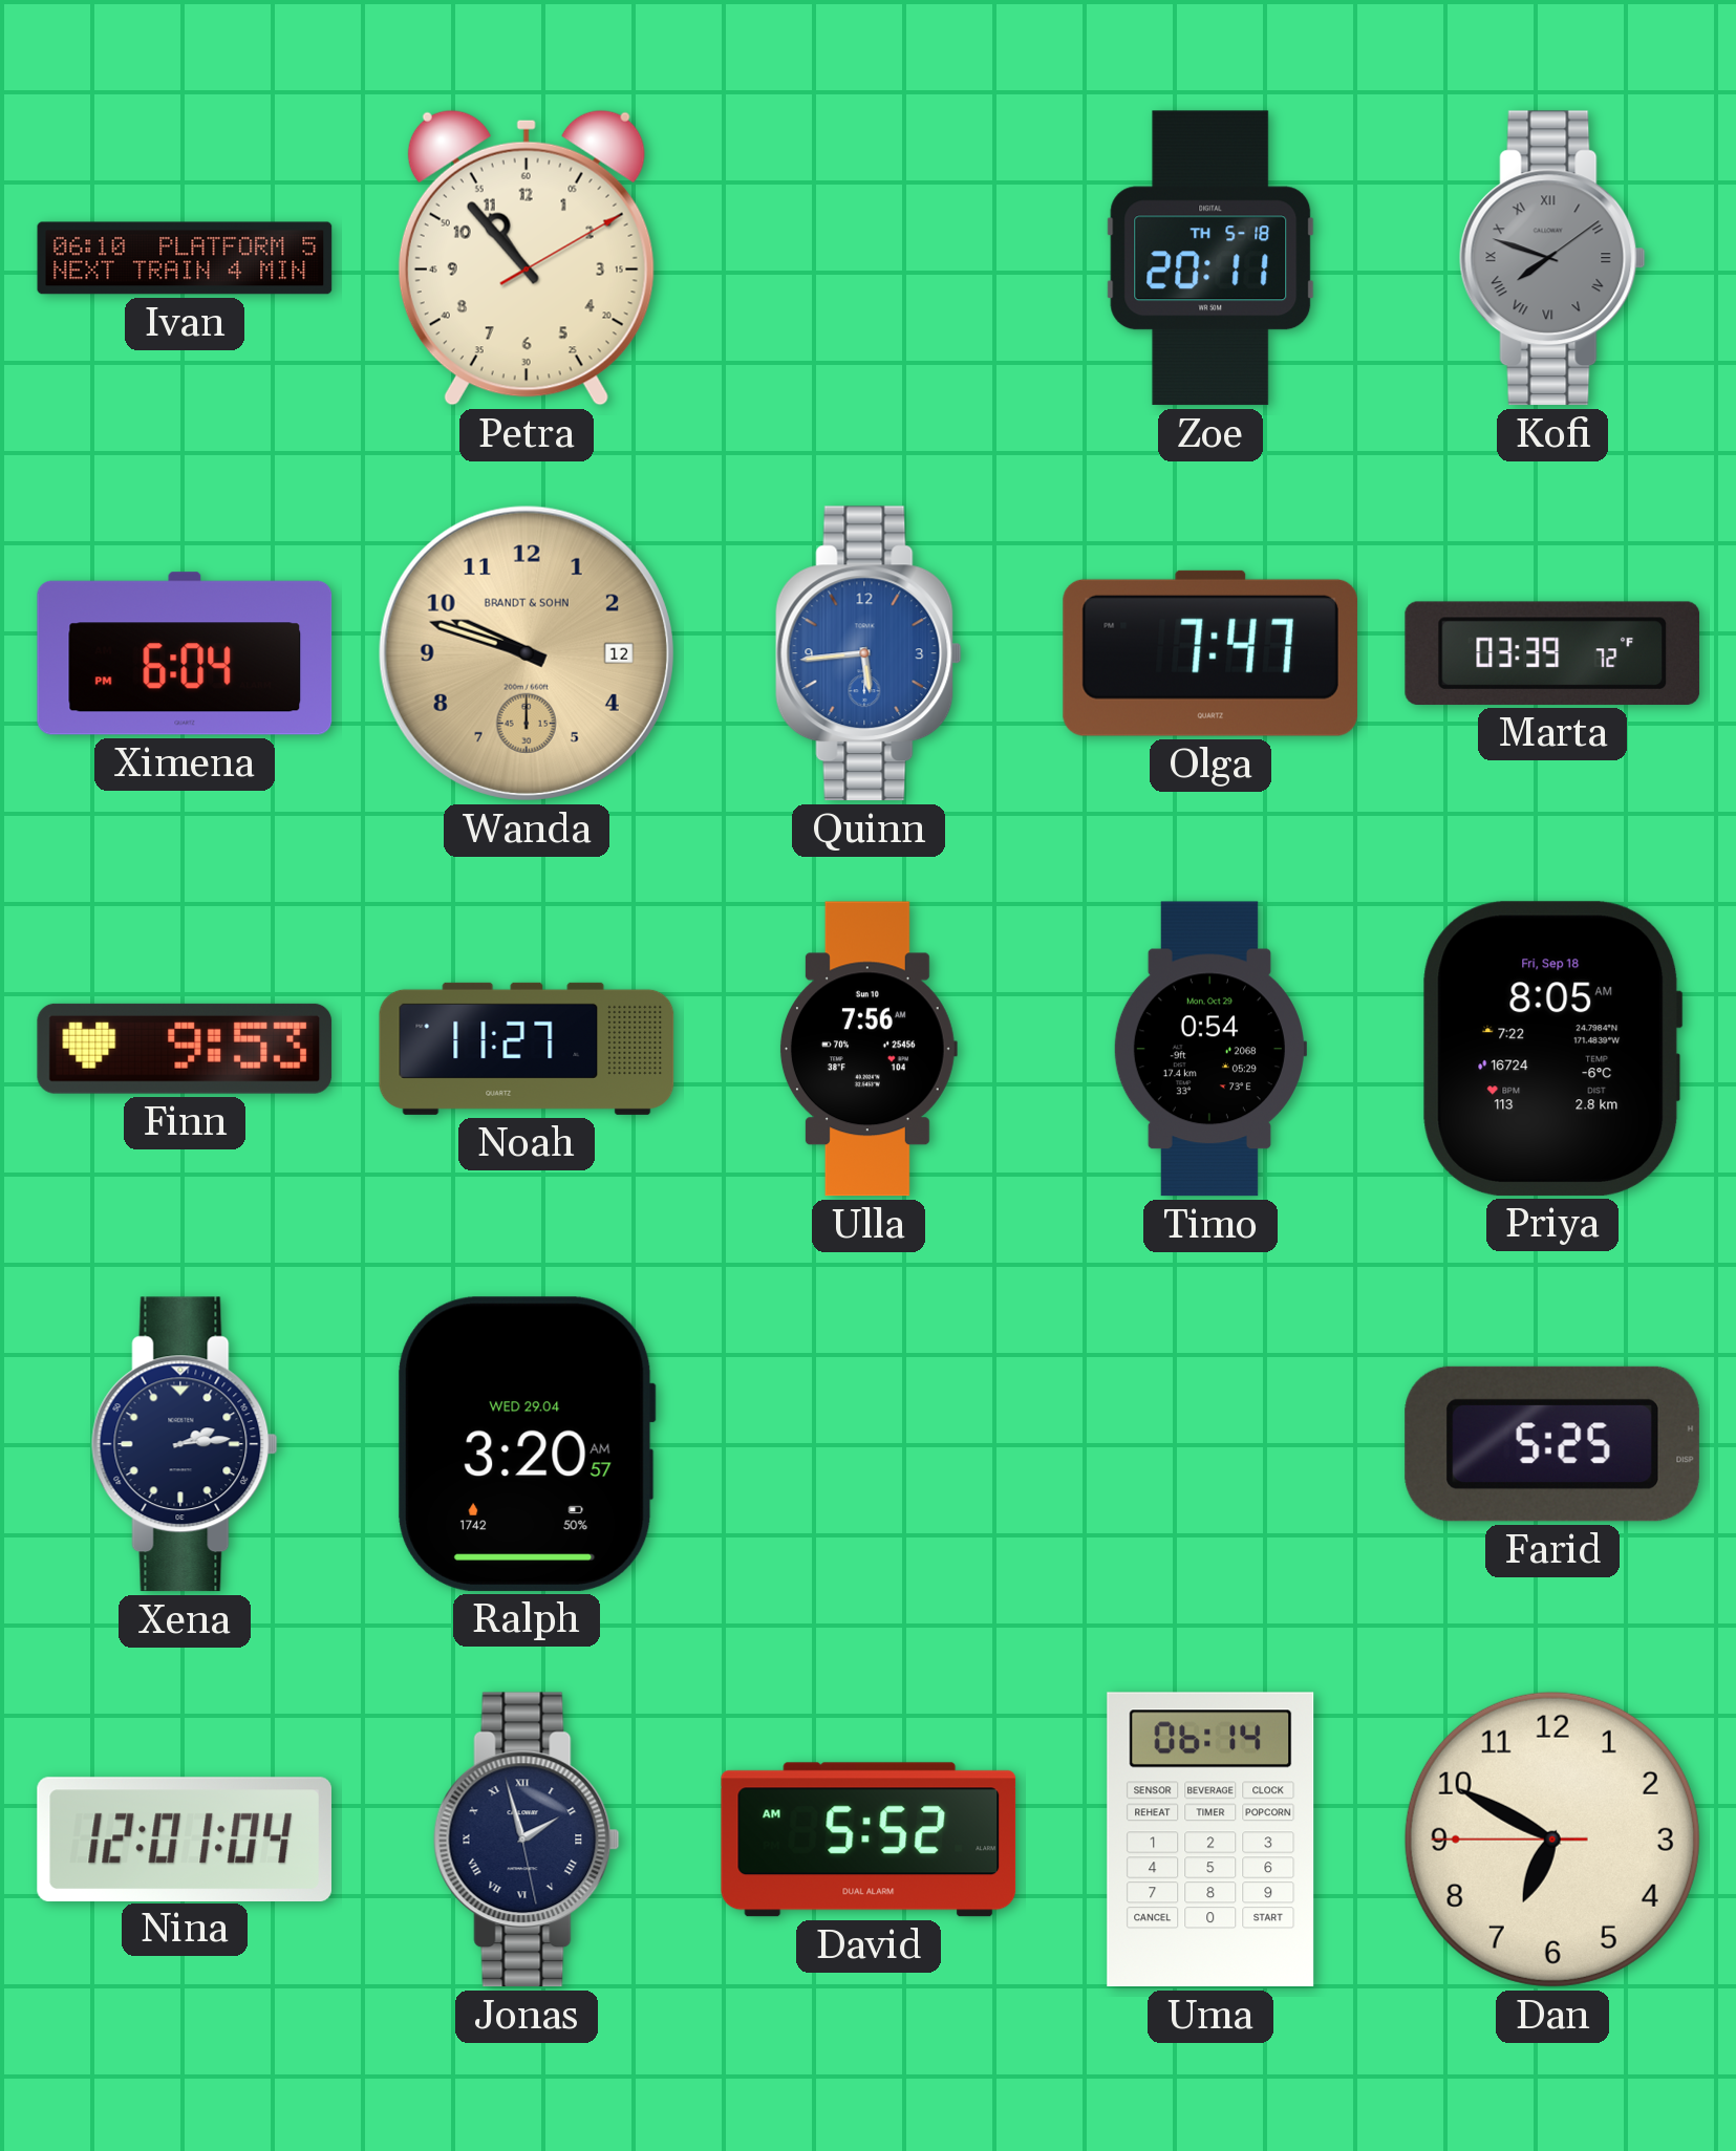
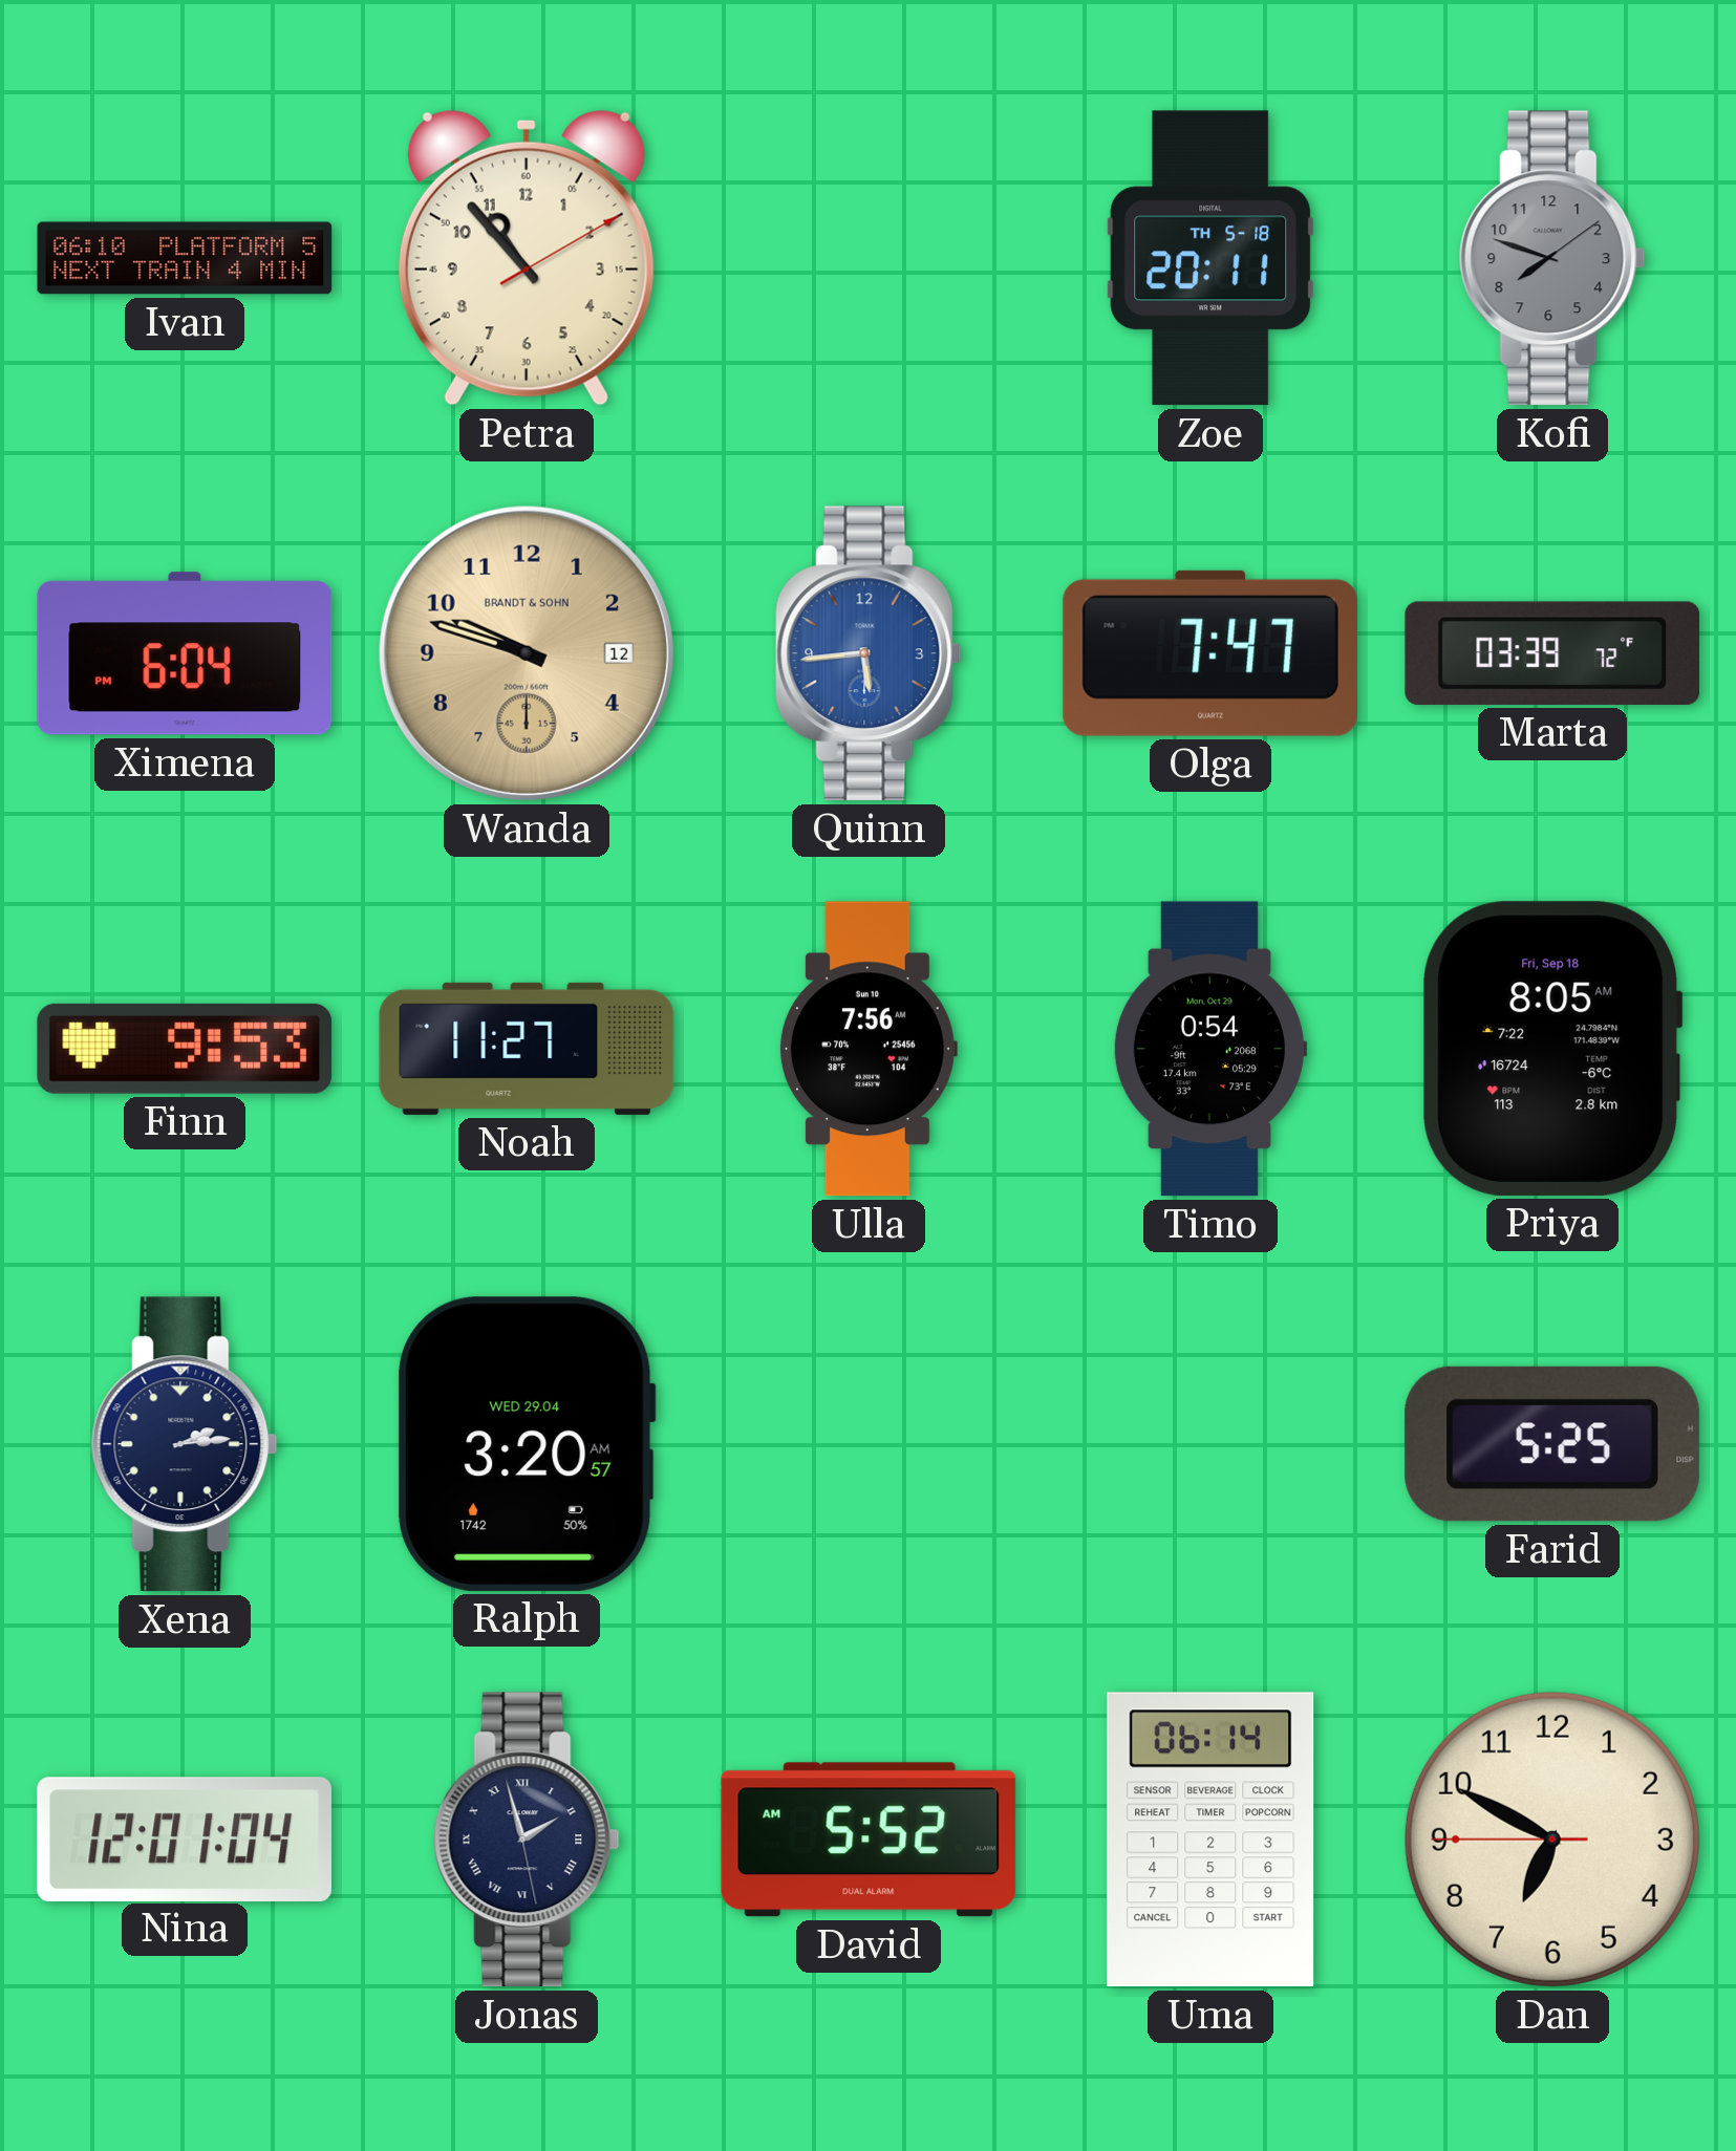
Kofi numerals: Roman -> Arabic (1552, 258)
